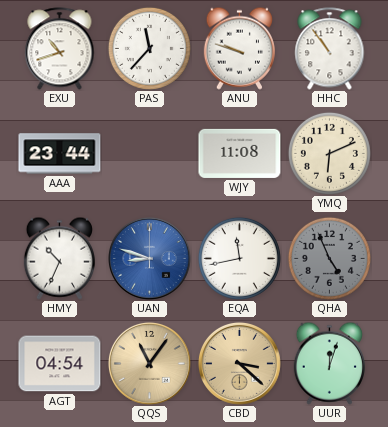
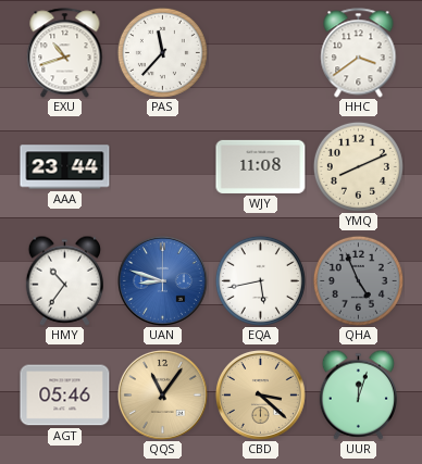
ANU: 9:48 -> none (239, 48)
HHC: 10:54 -> 3:39 (359, 53)
YMQ: 6:11 -> 8:11 (358, 166)
HMY: 10:34 -> 10:36 (64, 280)
EQA: 11:43 -> 5:43 (260, 280)
AGT: 04:54 -> 05:46 (65, 396)
